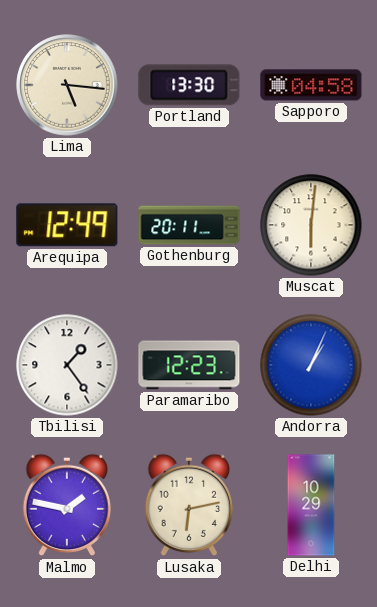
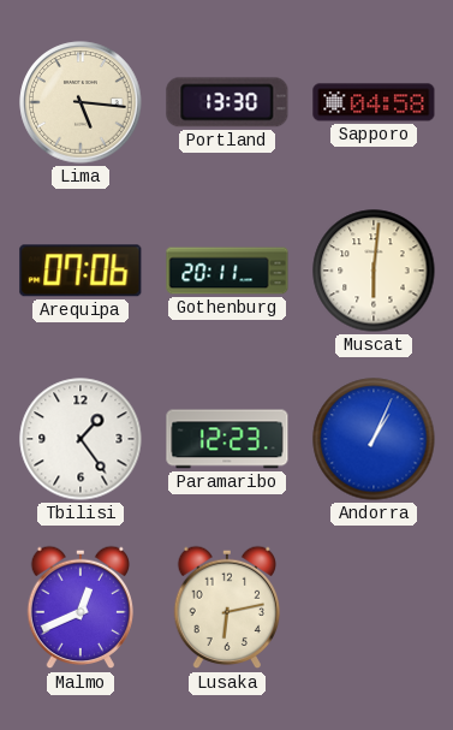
Arequipa: 12:49 -> 07:06 (81, 271)
Malmo: 1:47 -> 12:41 (79, 607)
Delhi: 10:29 -> none (311, 505)
